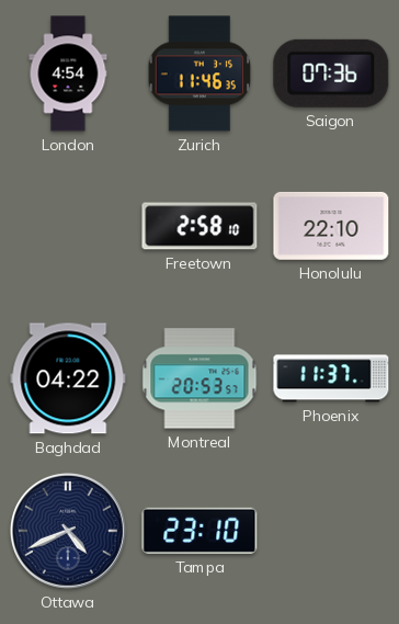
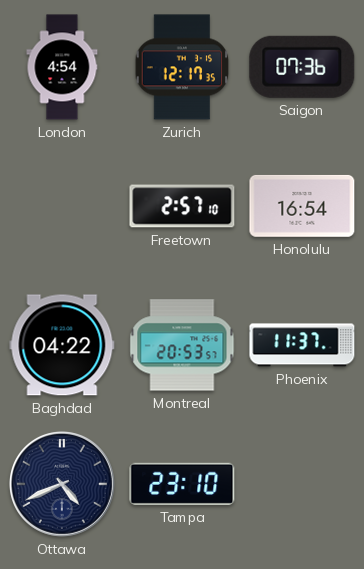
Zurich: 11:46 -> 12:17 (182, 67)
Freetown: 2:58 -> 2:57 (182, 206)
Honolulu: 22:10 -> 16:54 (302, 206)
